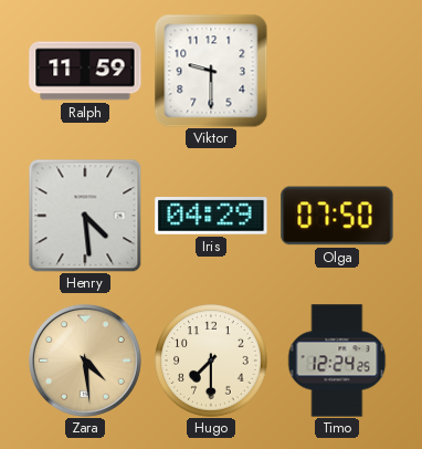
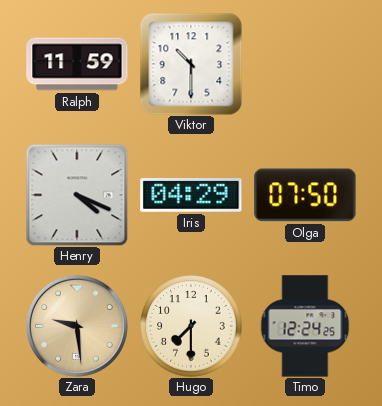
Viktor: 9:30 -> 10:30 (191, 64)
Henry: 4:29 -> 4:19 (77, 195)
Zara: 4:29 -> 9:29 (77, 326)
